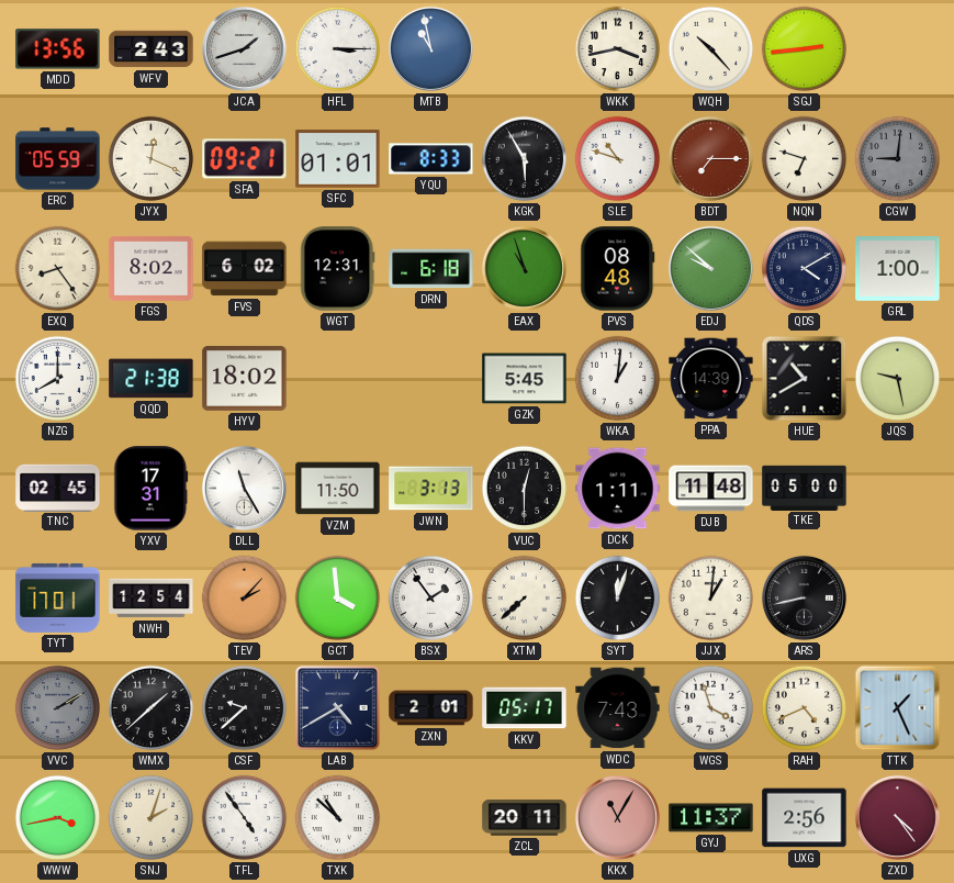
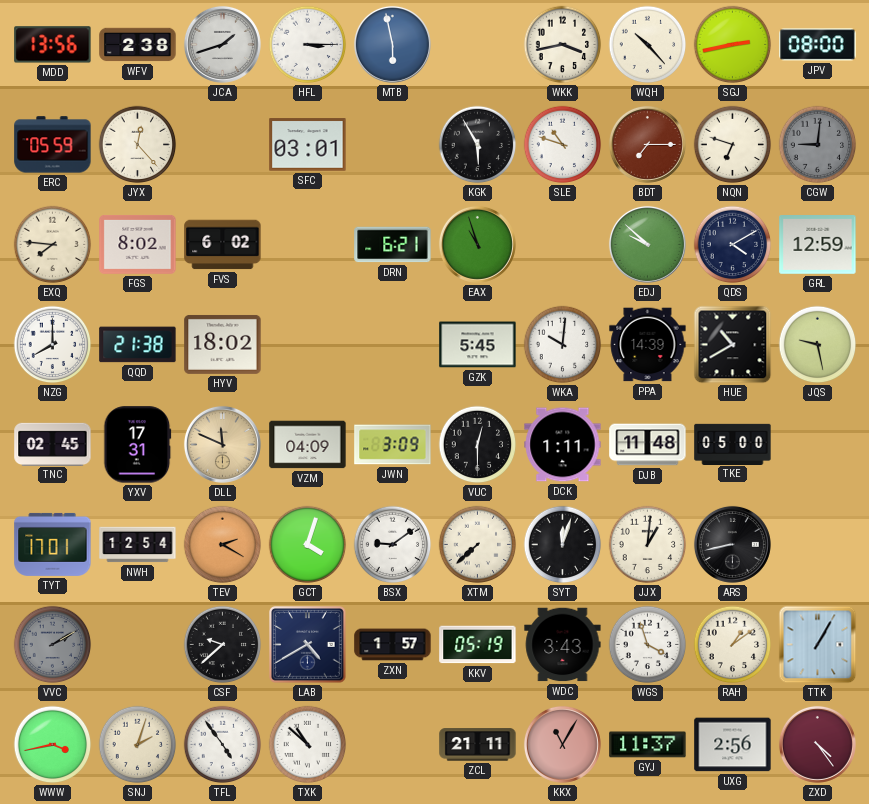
WFV: 2:43 -> 2:38 (138, 45)
MTB: 10:58 -> 5:58 (392, 44)
SGJ: 2:44 -> 2:43 (733, 45)
JPV: none -> 08:00 (818, 45)
JYX: 12:19 -> 12:23 (138, 145)
SFA: 09:21 -> none (245, 159)
SFC: 01:01 -> 03:01 (308, 145)
YQU: 8:33 -> none (431, 159)
EXQ: 8:24 -> 7:46 (53, 245)
WGT: 12:31 -> none (338, 269)
DRN: 6:18 -> 6:21 (393, 245)
PVS: 08:48 -> none (618, 269)
GRL: 1:00 -> 12:59 (818, 245)
WKA: 1:01 -> 10:01 (563, 345)
DLL: 11:25 -> 11:49 (222, 444)
DLL dial: white -> champagne (222, 444)
VZM: 11:50 -> 04:09 (308, 445)
JWN: 3:13 -> 3:09 (393, 445)
TEV: 2:07 -> 2:20 (223, 545)
GCT: 3:59 -> 4:03 (308, 545)
BSX: 1:54 -> 9:09 (393, 545)
WMX: 1:38 -> none (151, 708)
ZXN: 2:01 -> 1:57 (393, 645)
KKV: 05:17 -> 05:19 (478, 645)
WDC: 7:43 -> 3:43 (563, 645)
RAH: 4:41 -> 1:09 (733, 645)
TTK: 1:26 -> 1:05 (818, 645)
ZCL: 20:11 -> 21:11 (478, 745)
